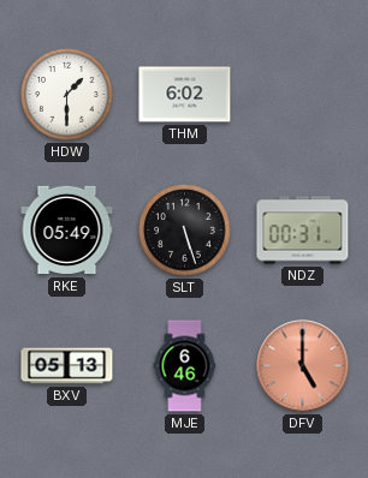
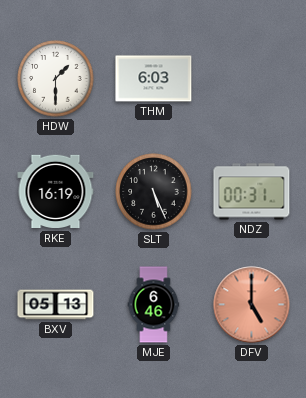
THM: 6:02 -> 6:03 (154, 79)
RKE: 05:49 -> 16:19 (56, 192)
SLT: 5:27 -> 5:26 (154, 192)
